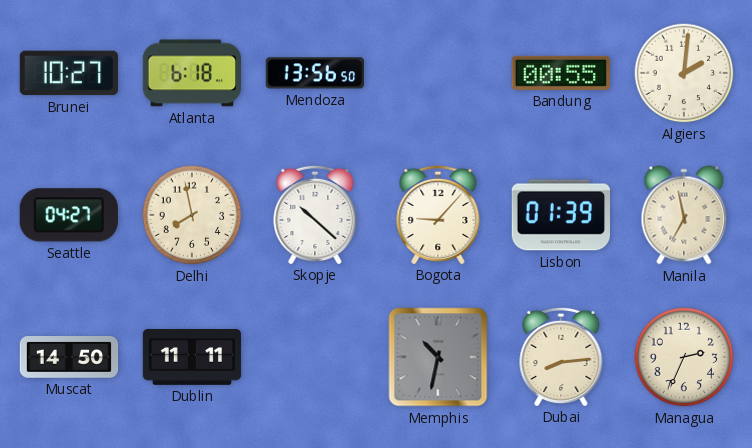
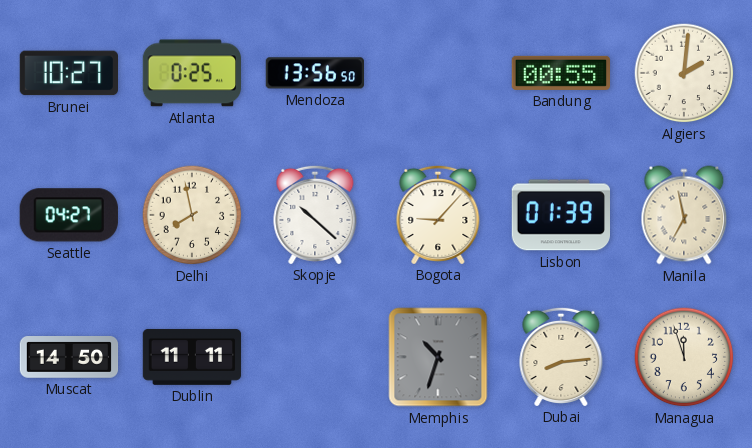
Atlanta: 6:18 -> 0:25 (191, 73)
Memphis: 10:32 -> 10:33 (438, 357)
Managua: 2:34 -> 11:57 (684, 357)
